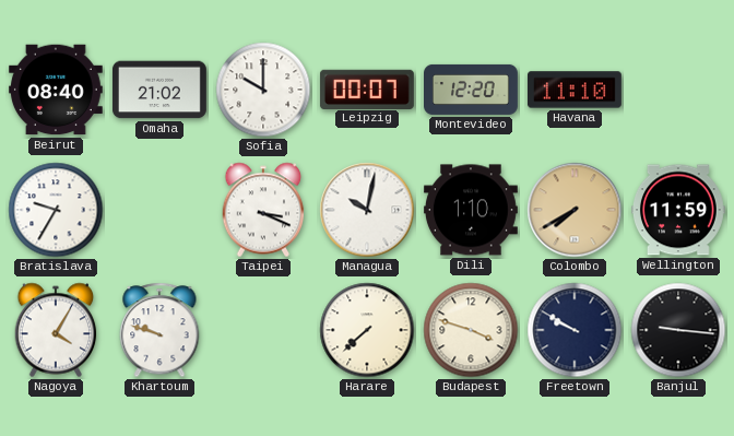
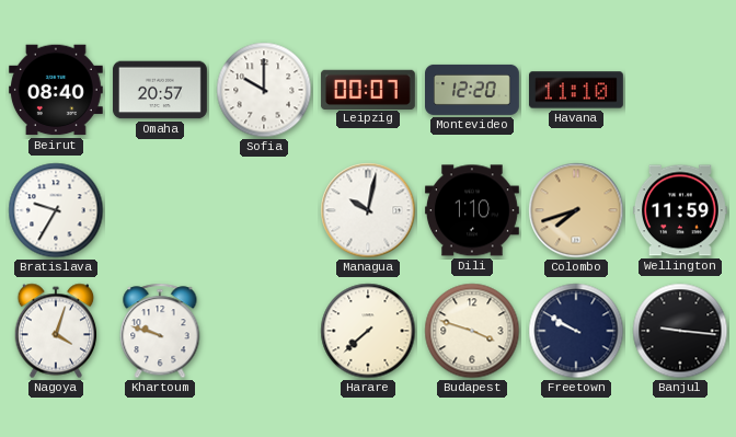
Omaha: 21:02 -> 20:57 (160, 90)
Taipei: 3:19 -> none (263, 210)
Colombo: 7:40 -> 7:42 (576, 210)
Nagoya: 4:05 -> 4:03 (56, 331)
